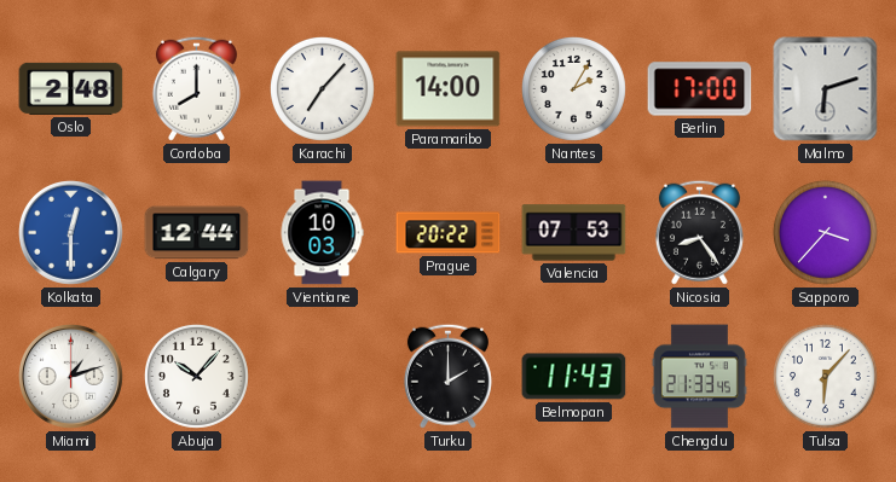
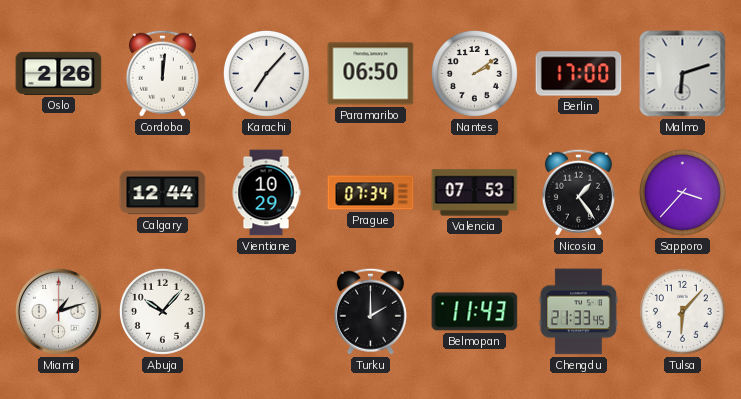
Oslo: 2:48 -> 2:26 (59, 73)
Cordoba: 8:00 -> 12:01 (162, 73)
Paramaribo: 14:00 -> 06:50 (371, 74)
Nantes: 2:05 -> 2:09 (474, 73)
Kolkata: 12:30 -> none (71, 233)
Vientiane: 10:03 -> 10:29 (266, 193)
Prague: 20:22 -> 07:34 (371, 193)
Nicosia: 8:24 -> 1:24 (578, 192)
